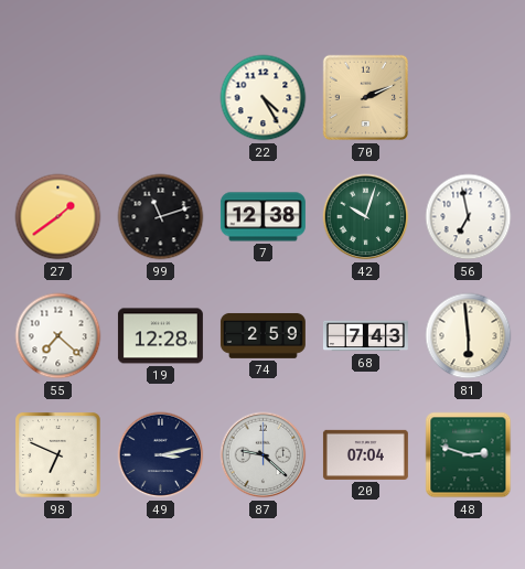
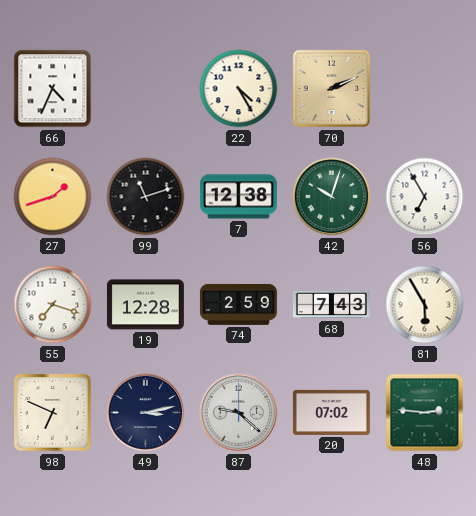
66: none -> 4:34 (53, 89)
27: 1:39 -> 1:42 (53, 197)
56: 6:58 -> 6:55 (425, 197)
55: 7:22 -> 7:18 (53, 305)
81: 5:59 -> 5:55 (425, 305)
20: 07:04 -> 07:02 (331, 412)
48: 2:48 -> 2:46 (425, 413)
